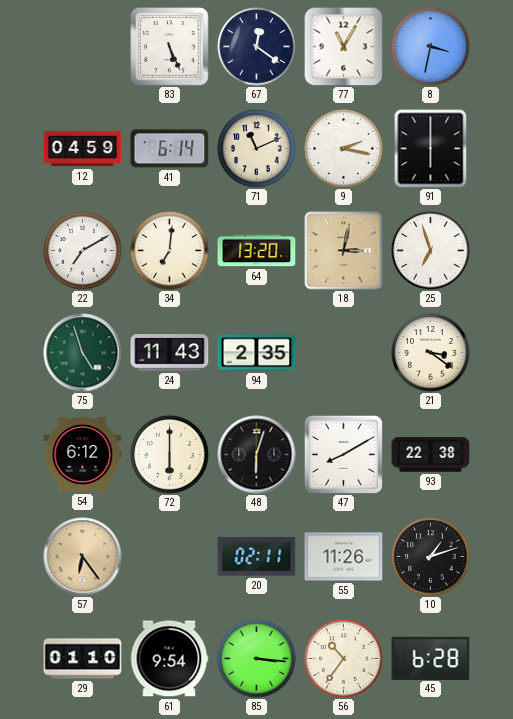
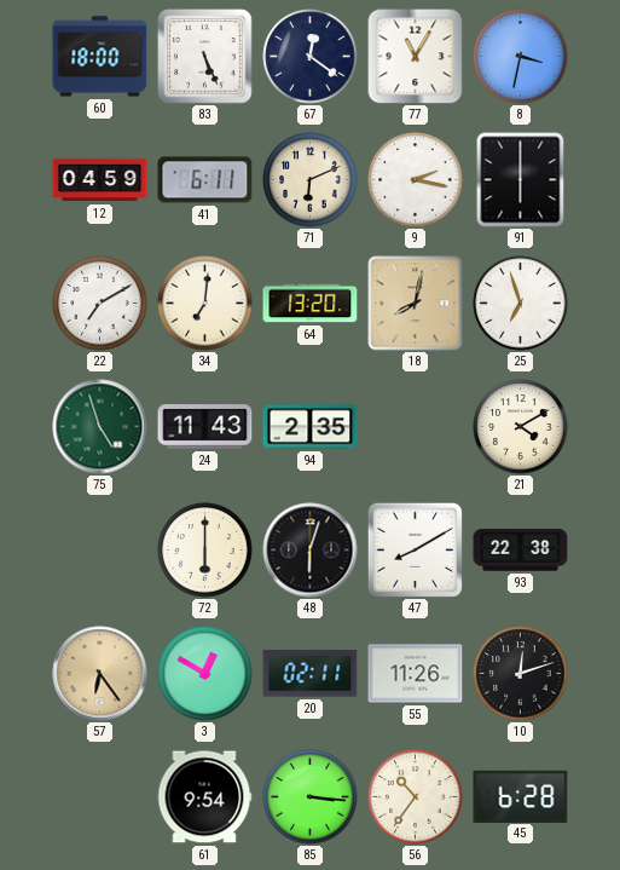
60: none -> 18:00 (100, 57)
41: 6:14 -> 6:11 (205, 180)
71: 11:11 -> 6:11 (311, 180)
18: 3:02 -> 8:02 (416, 304)
21: 3:21 -> 4:10 (521, 427)
54: 6:12 -> none (83, 454)
3: none -> 12:50 (205, 674)
10: 1:12 -> 12:12 (521, 674)
29: 01:10 -> none (83, 659)
